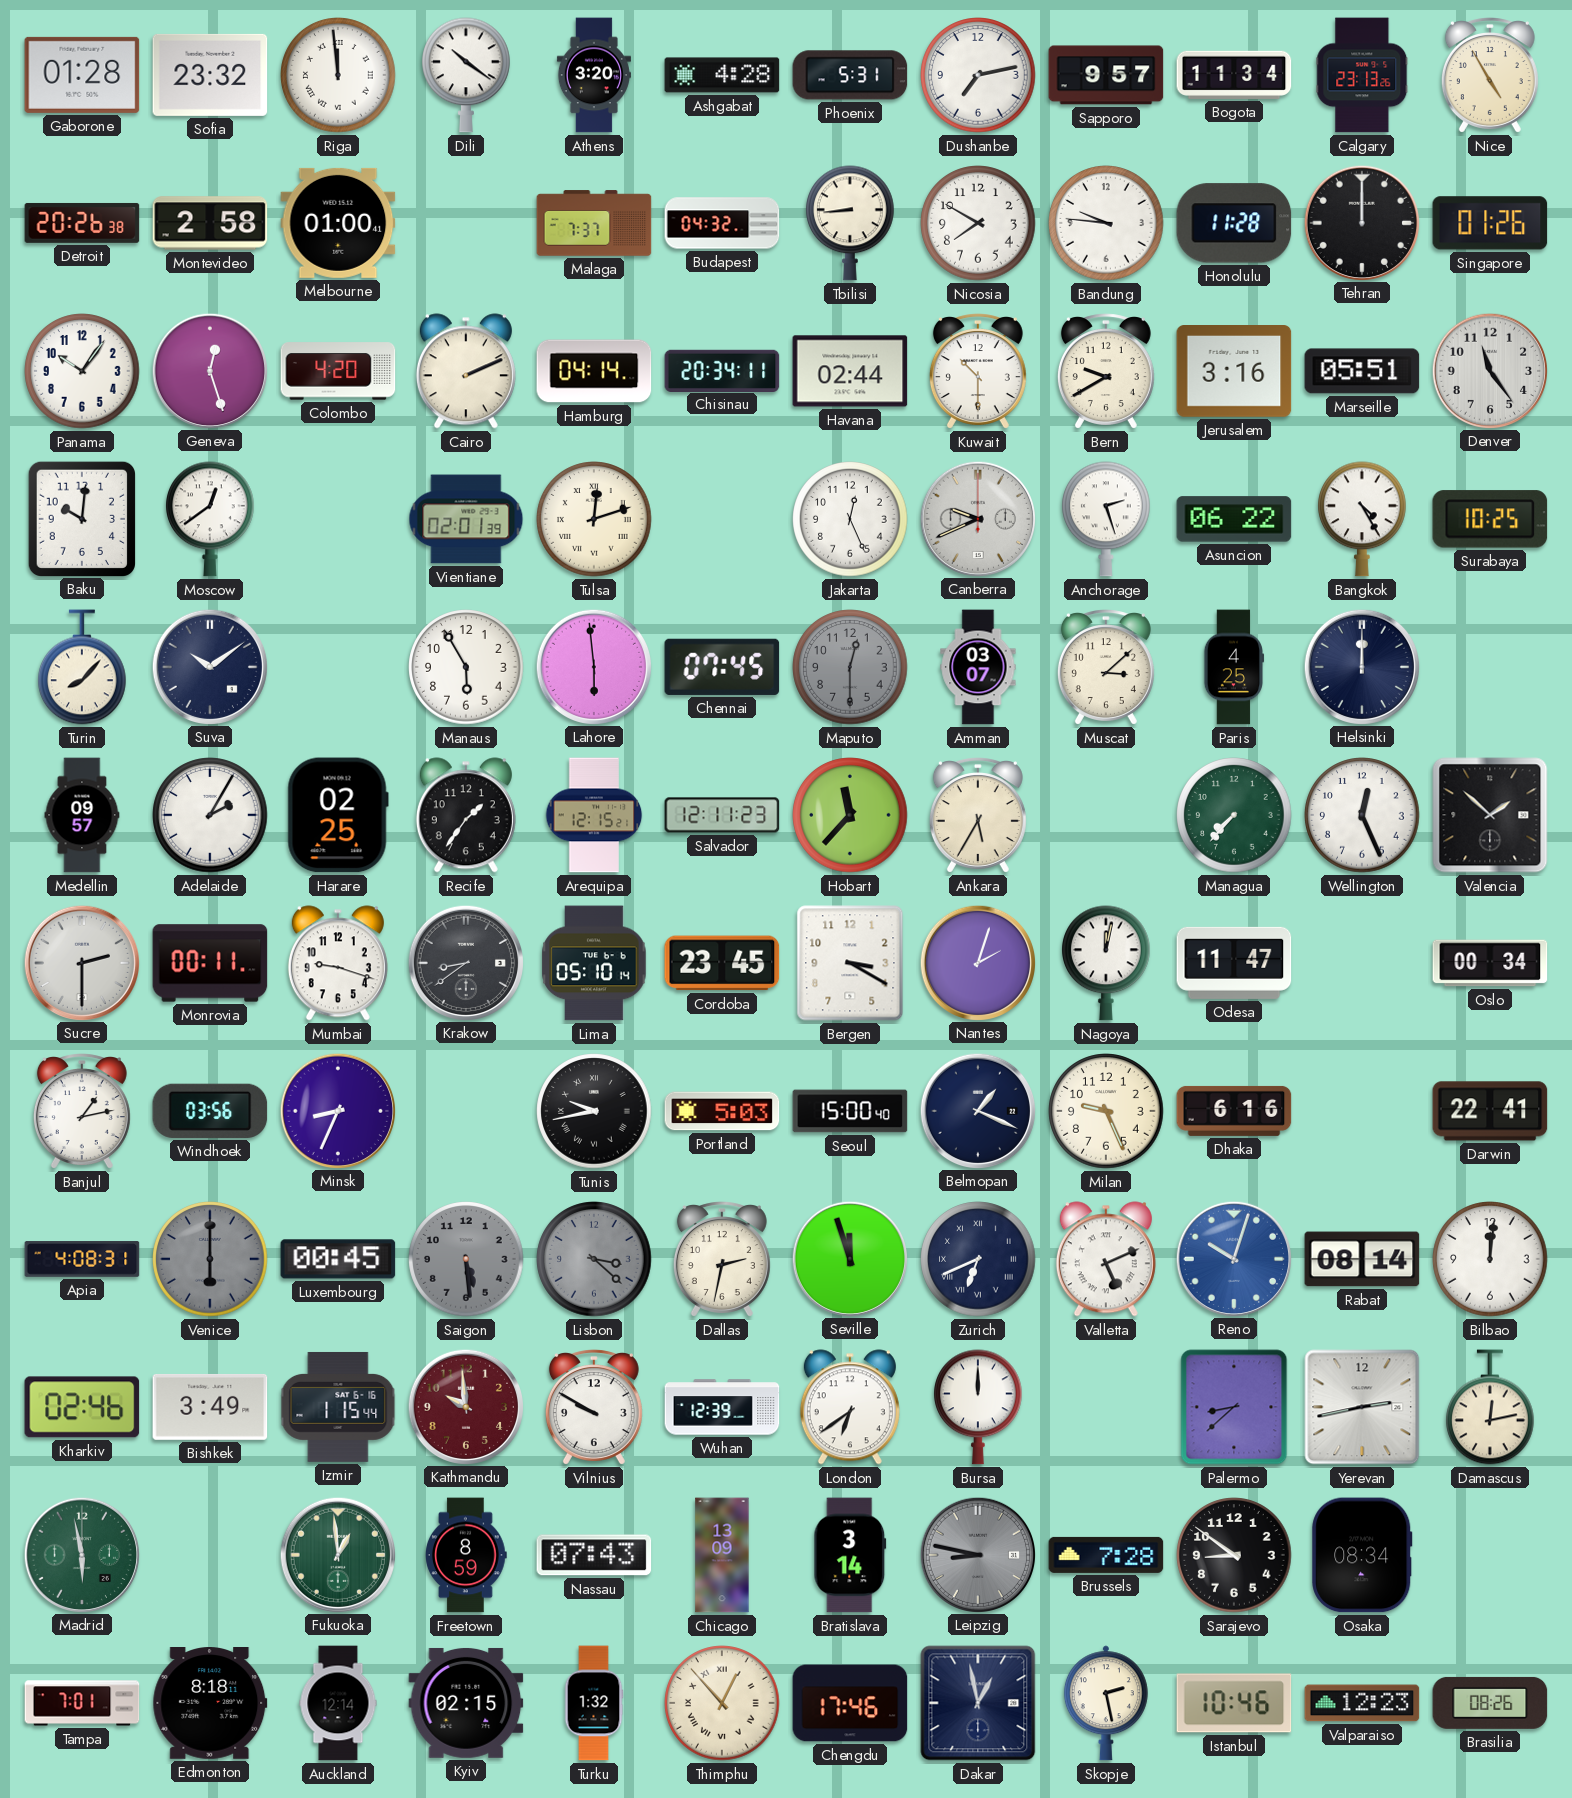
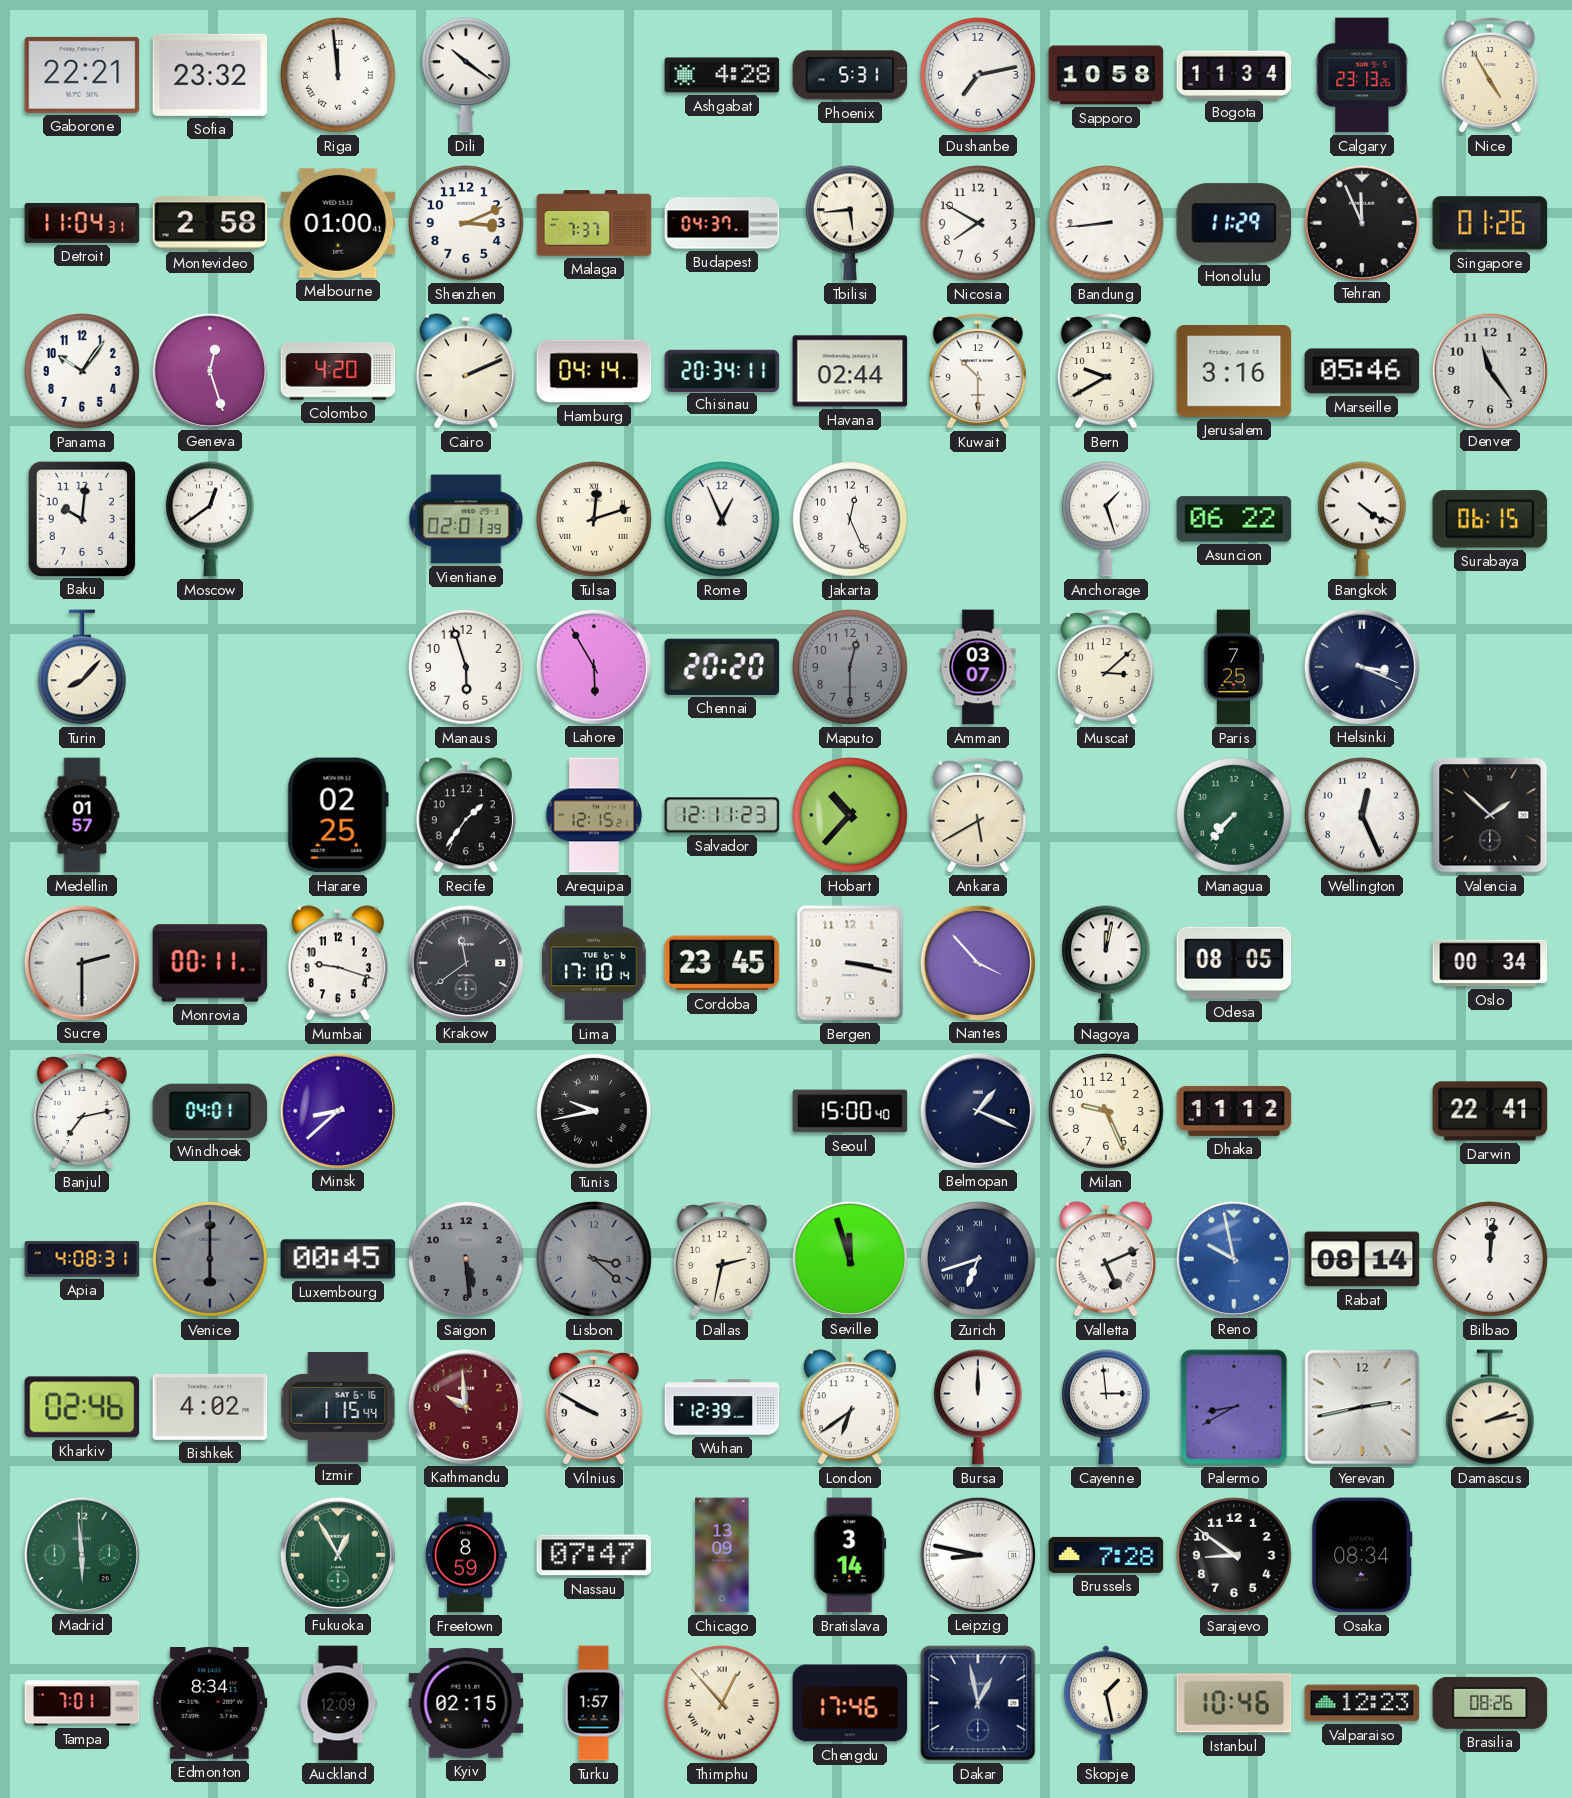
Gaborone: 01:28 -> 22:21 (82, 75)
Athens: 3:20 -> none (594, 75)
Sapporo: 9:57 -> 10:58 (1106, 75)
Detroit: 20:26 -> 11:04 (82, 223)
Shenzhen: none -> 3:11 (466, 223)
Budapest: 04:32 -> 04:37 (722, 223)
Tbilisi: 8:44 -> 5:44 (851, 223)
Bandung: 9:46 -> 8:44 (1106, 223)
Honolulu: 11:28 -> 11:29 (1234, 223)
Tehran: 12:00 -> 11:56 (1361, 222)
Marseille: 05:51 -> 05:46 (1362, 371)
Rome: none -> 12:56 (722, 519)
Canberra: 9:41 -> none (977, 518)
Anchorage: 2:27 -> 1:27 (1107, 519)
Bangkok: 4:25 -> 4:21 (1363, 519)
Surabaya: 10:25 -> 06:15 (1490, 519)
Suva: 10:09 -> none (209, 666)
Manaus: 5:55 -> 5:57 (466, 667)
Lahore: 5:59 -> 5:55 (593, 666)
Chennai: 07:45 -> 20:20 (722, 667)
Paris: 4:25 -> 7:25 (1234, 667)
Helsinki: 12:00 -> 3:19 (1361, 666)
Medellin: 09:57 -> 01:57 (82, 815)
Adelaide: 2:05 -> none (210, 815)
Hobart: 11:37 -> 10:37 (850, 815)
Ankara: 5:35 -> 5:40 (978, 815)
Krakow: 8:39 -> 11:39 (465, 962)
Lima: 05:10 -> 17:10 (594, 963)
Bergen: 3:20 -> 3:17 (850, 963)
Nantes: 2:03 -> 3:53 (977, 962)
Odesa: 11:47 -> 08:05 (1234, 963)
Banjul: 1:13 -> 7:13 (82, 1111)
Windhoek: 03:56 -> 04:01 (210, 1111)
Minsk: 8:34 -> 8:38 (337, 1110)
Portland: 5:03 -> none (722, 1111)
Dhaka: 6:16 -> 11:12 (1234, 1111)
Zurich: 6:41 -> 6:42 (978, 1259)
Reno: 10:03 -> 9:58 (1233, 1258)
Bishkek: 3:49 -> 4:02 (210, 1407)
Cayenne: none -> 2:59 (1107, 1407)
Palermo: 8:38 -> 8:40 (1234, 1407)
Damascus: 12:13 -> 2:13 (1491, 1407)
Madrid: 5:58 -> 5:59 (81, 1554)
Fukuoka: 12:59 -> 12:55 (337, 1554)
Nassau: 07:43 -> 07:47 (594, 1555)
Leipzig dial: grey -> white (977, 1554)
Edmonton: 8:18 -> 8:34 (210, 1704)
Auckland: 12:14 -> 12:09 (338, 1703)
Turku: 1:32 -> 1:57 (594, 1703)
Skopje: 2:28 -> 1:28 (1106, 1703)
